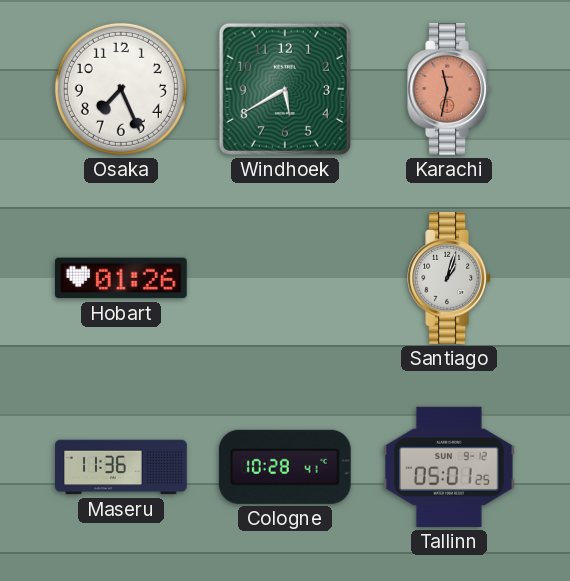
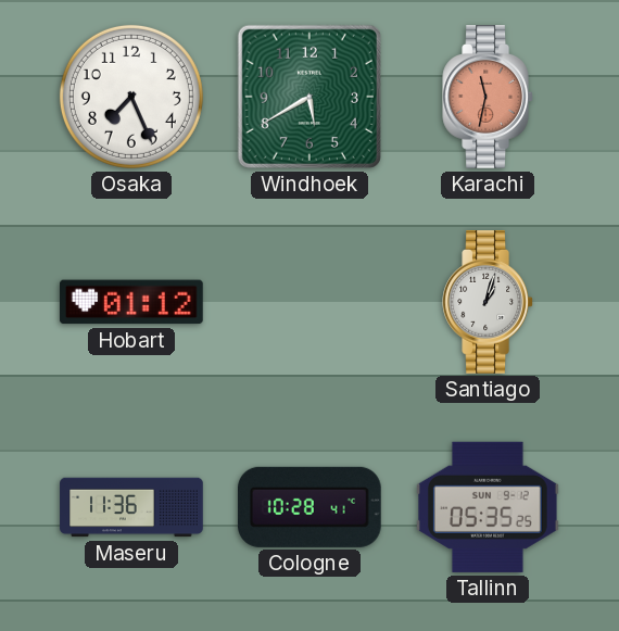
Hobart: 01:26 -> 01:12 (131, 302)
Tallinn: 05:01 -> 05:35 (489, 507)
